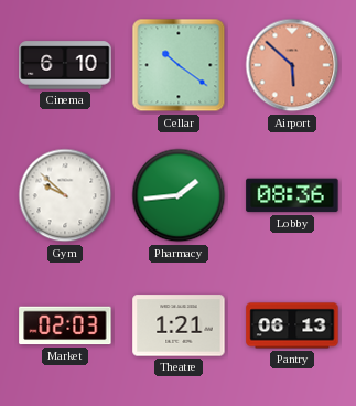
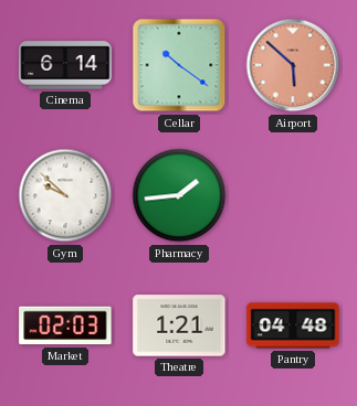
Cinema: 6:10 -> 6:14 (65, 65)
Lobby: 08:36 -> none (292, 195)
Pantry: 06:13 -> 04:48 (293, 325)
